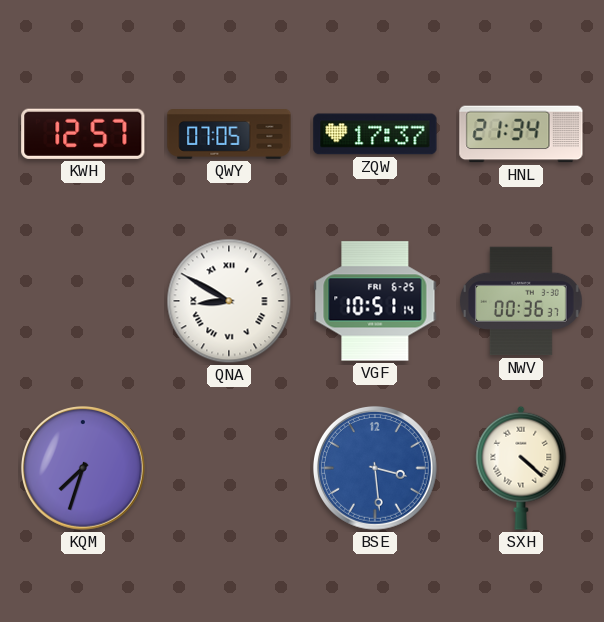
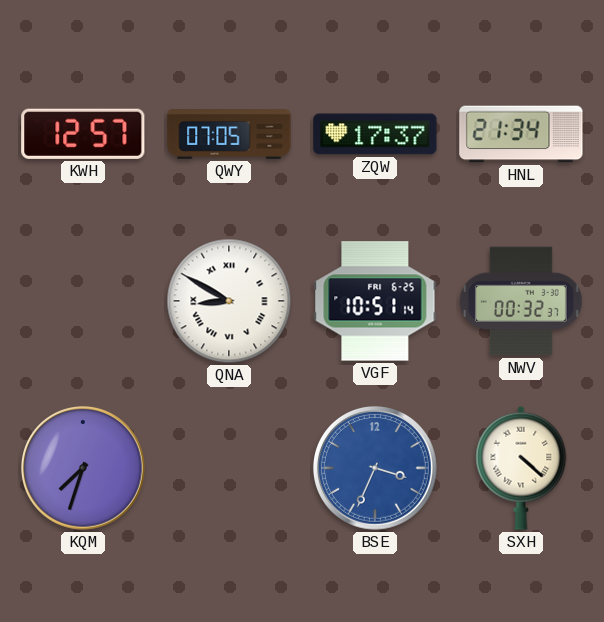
NWV: 00:36 -> 00:32 (522, 301)
BSE: 3:29 -> 3:34 (375, 468)
